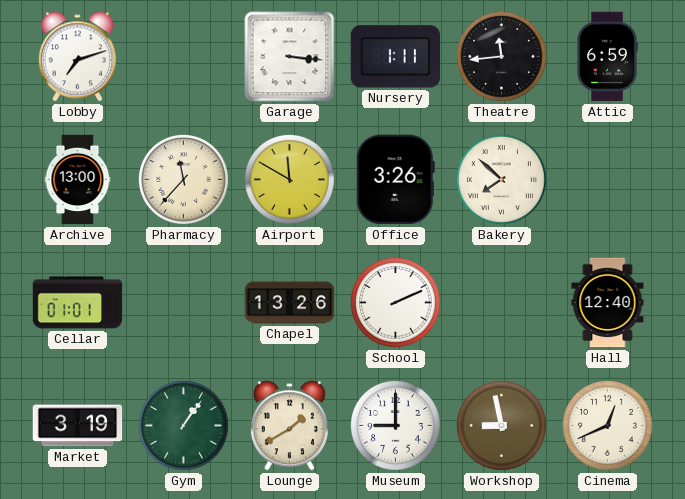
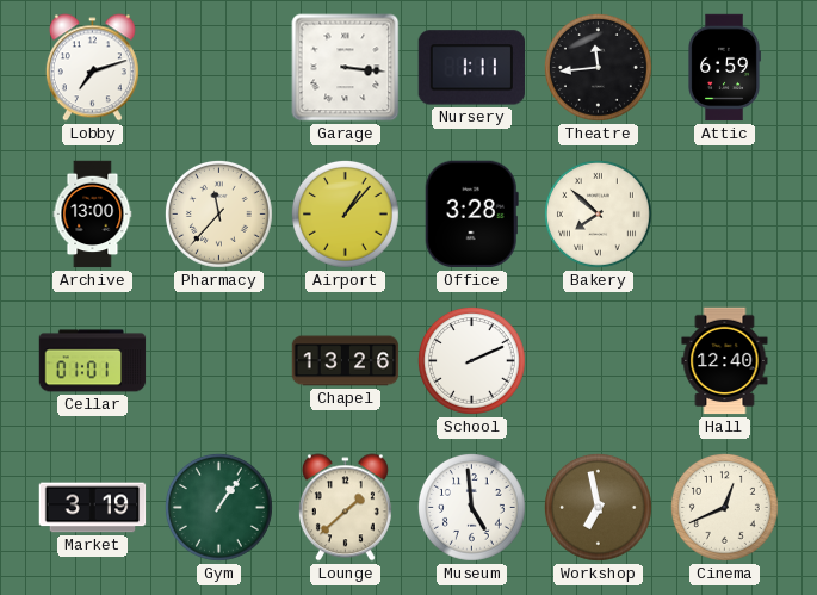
Airport: 11:50 -> 1:07 (346, 215)
Office: 3:26 -> 3:28 (471, 215)
Lounge: 1:40 -> 1:38 (345, 508)
Museum: 9:00 -> 4:59 (472, 508)
Workshop: 8:58 -> 6:58 (599, 508)
